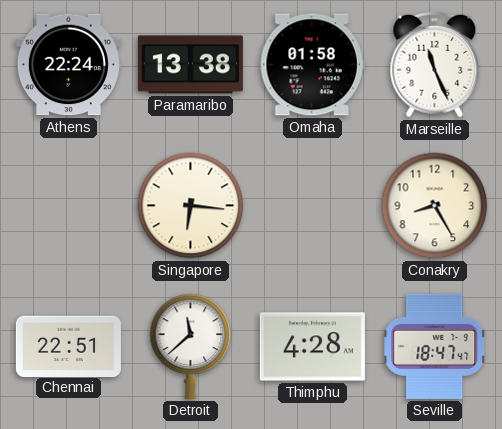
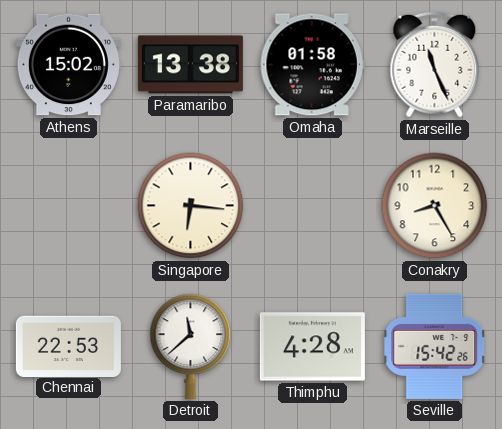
Athens: 22:24 -> 15:02 (68, 65)
Chennai: 22:51 -> 22:53 (68, 346)
Seville: 18:47 -> 15:42 (435, 346)
